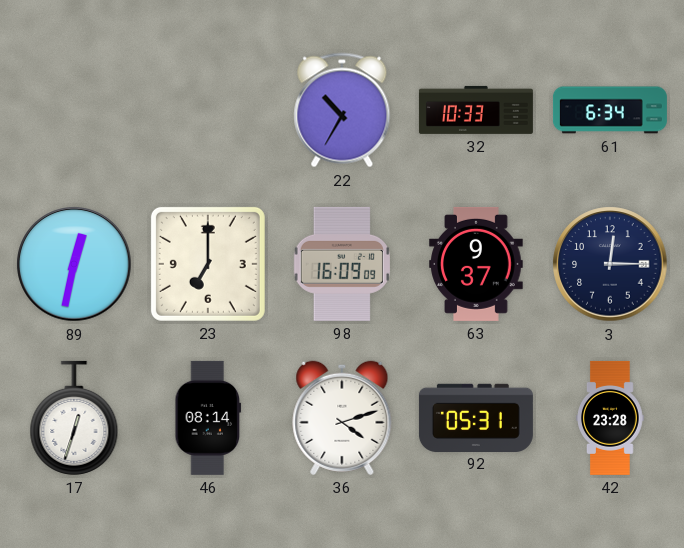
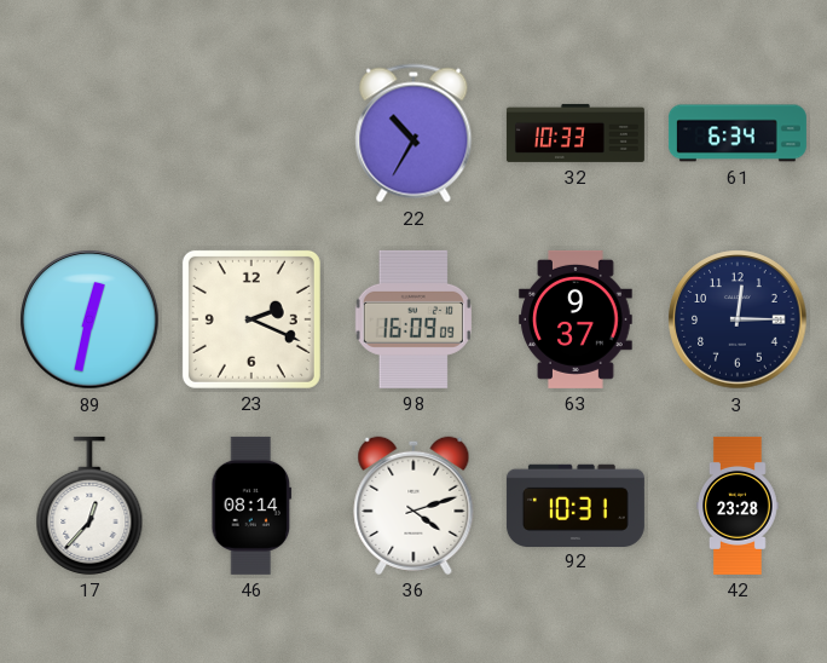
23: 7:00 -> 2:19 (251, 319)
17: 12:33 -> 12:37 (89, 506)
92: 05:31 -> 10:31 (576, 505)
